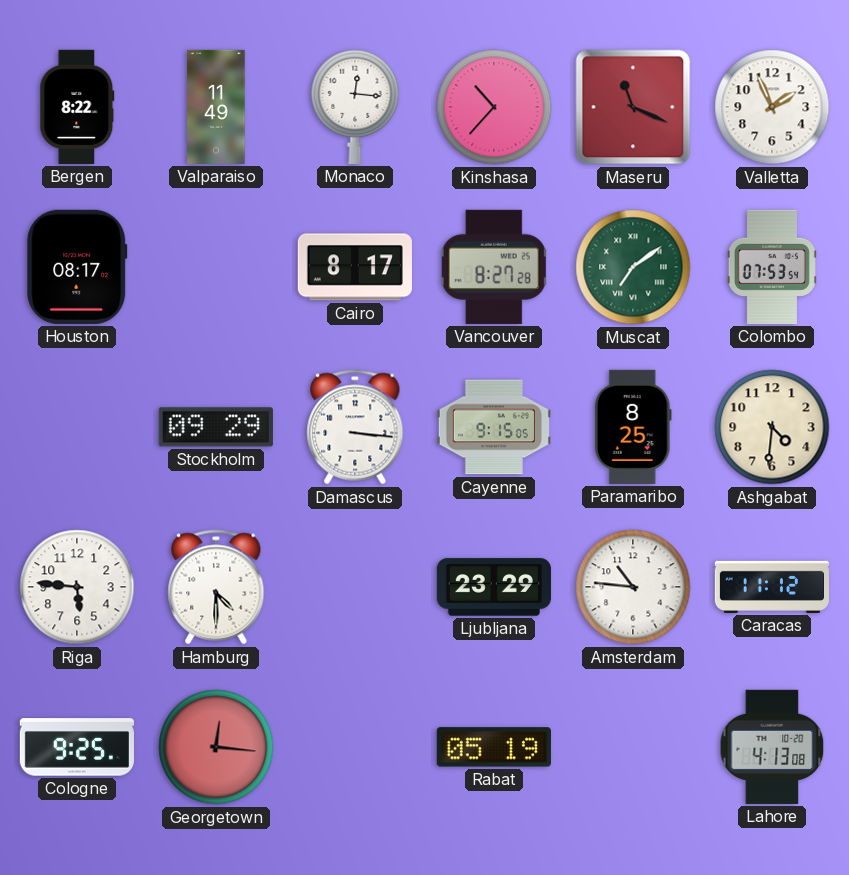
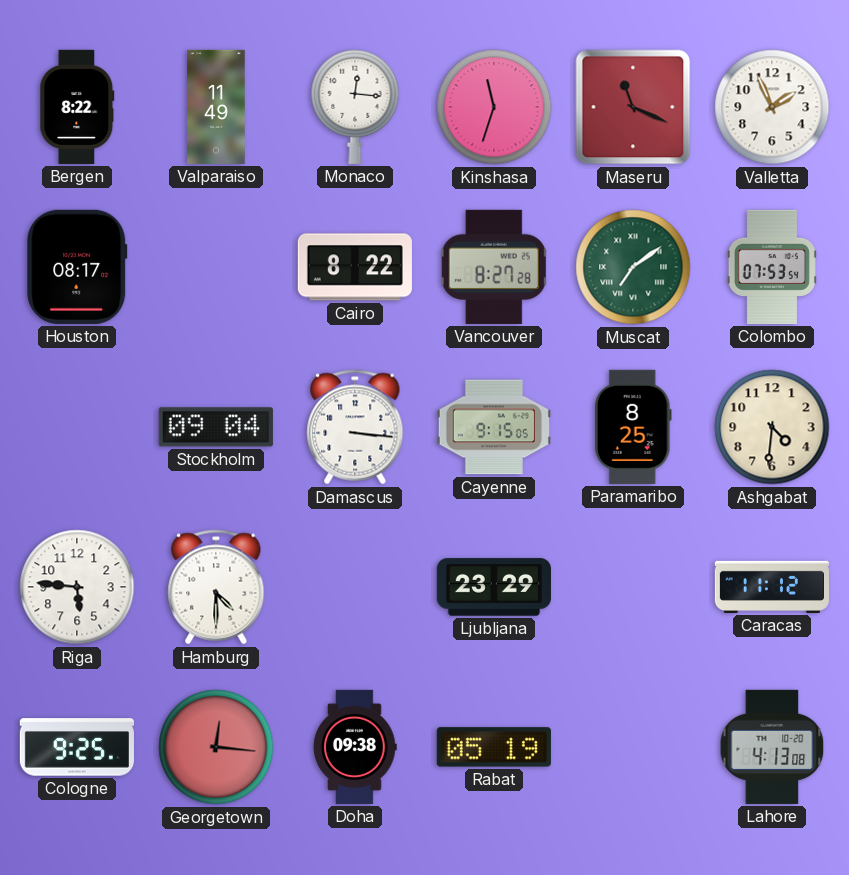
Kinshasa: 10:37 -> 11:33 (494, 107)
Cairo: 8:17 -> 8:22 (355, 267)
Stockholm: 09:29 -> 09:04 (216, 427)
Amsterdam: 10:46 -> none (633, 587)
Doha: none -> 09:38 (355, 747)
